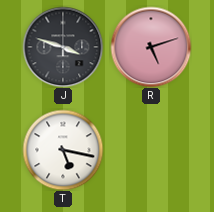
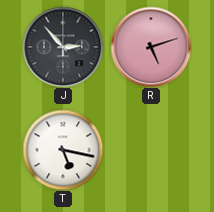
J: 3:48 -> 2:53 (63, 47)
